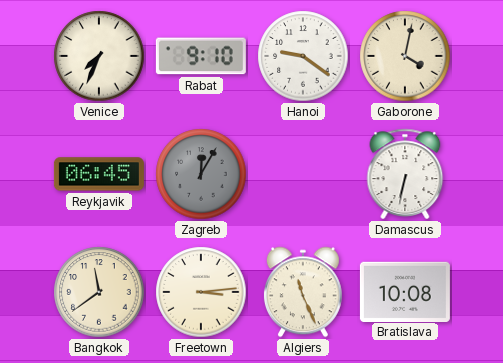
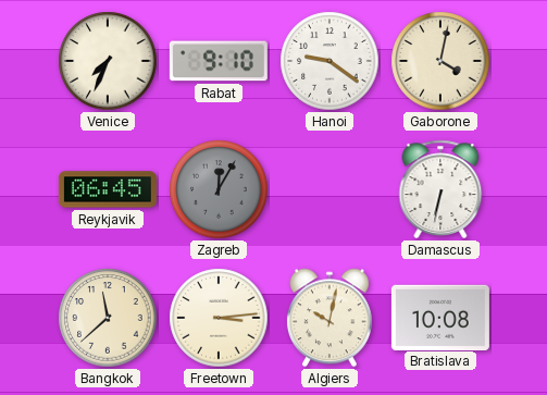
Bangkok: 11:39 -> 11:38 (108, 318)
Algiers: 11:26 -> 10:02 (330, 318)
